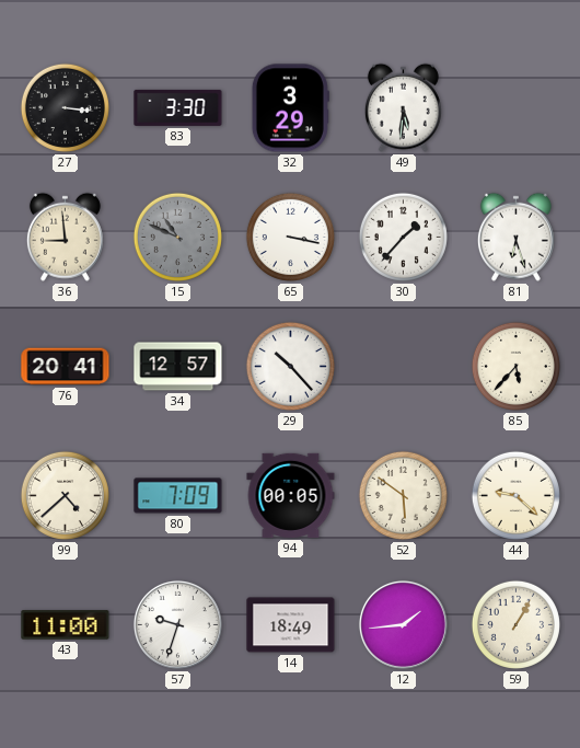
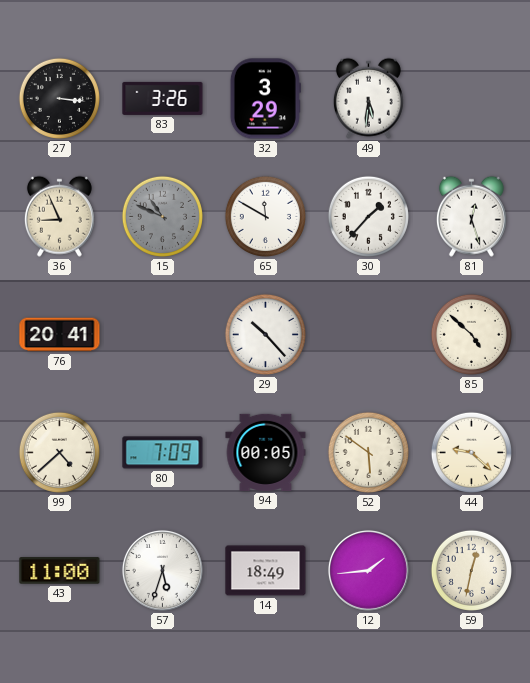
83: 3:30 -> 3:26 (163, 98)
36: 8:59 -> 8:56 (59, 216)
65: 3:17 -> 11:50 (265, 216)
81: 6:27 -> 12:27 (471, 216)
34: 12:57 -> none (178, 367)
85: 5:37 -> 4:52 (471, 334)
57: 9:33 -> 5:33 (162, 570)
59: 1:05 -> 12:32 (471, 570)
